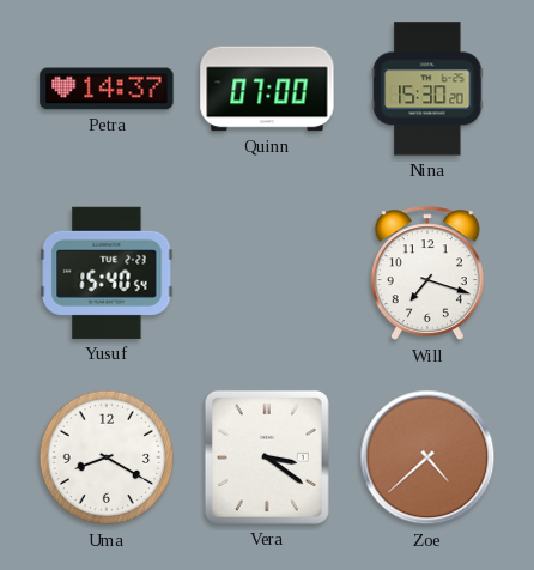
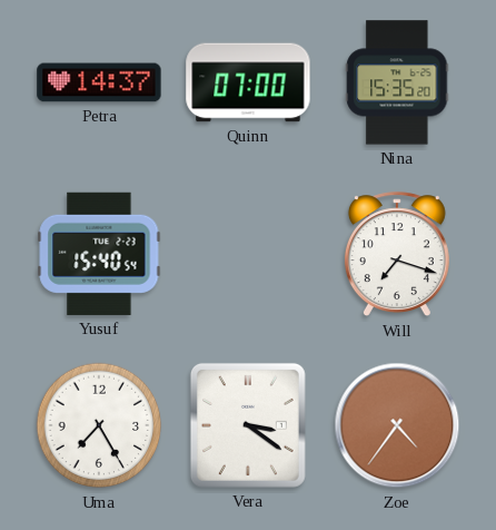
Nina: 15:30 -> 15:35 (397, 82)
Uma: 8:20 -> 7:25 (99, 425)
Zoe: 4:38 -> 4:36 (397, 425)
